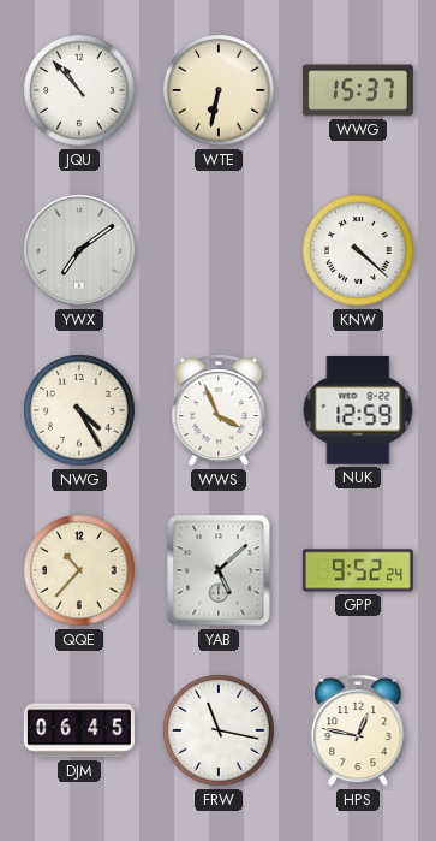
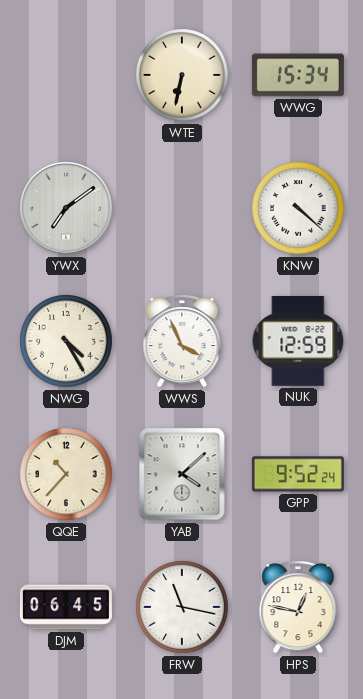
JQU: 10:53 -> none (79, 90)
WWG: 15:37 -> 15:34 (298, 75)
YAB: 5:08 -> 4:08 (182, 474)
